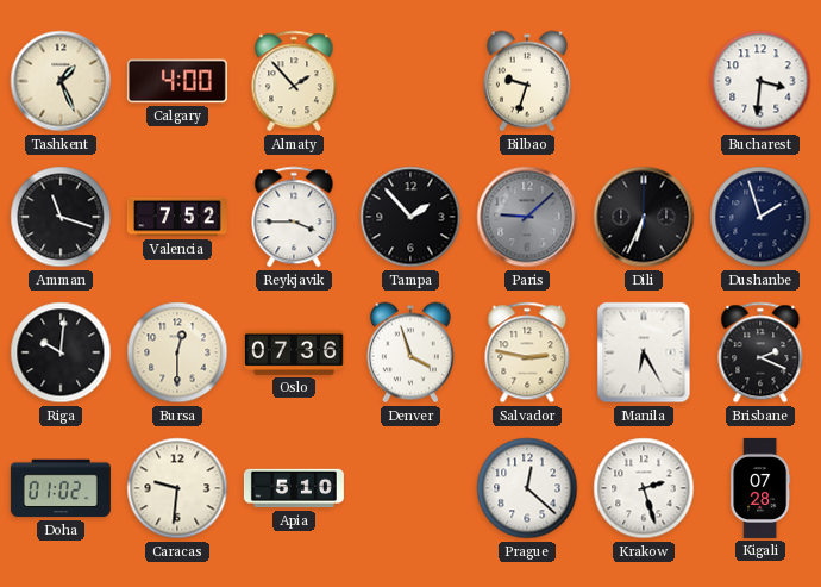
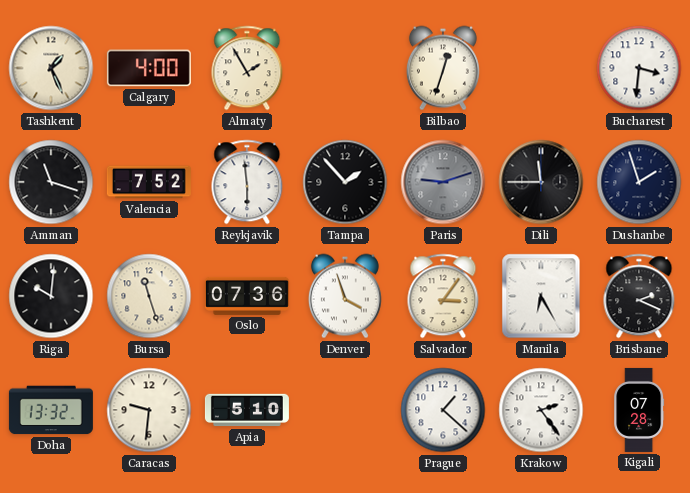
Almaty: 1:53 -> 1:55 (247, 68)
Bilbao: 9:33 -> 12:33 (443, 68)
Reykjavik: 3:45 -> 5:59 (247, 182)
Paris: 9:08 -> 9:12 (443, 182)
Dili: 6:34 -> 11:45 (541, 182)
Bursa: 12:30 -> 11:27 (149, 296)
Salvador: 2:47 -> 3:06 (443, 296)
Doha: 01:02 -> 13:32 (51, 410)
Prague: 12:22 -> 1:22 (443, 410)
Krakow: 2:27 -> 2:24 (541, 410)
